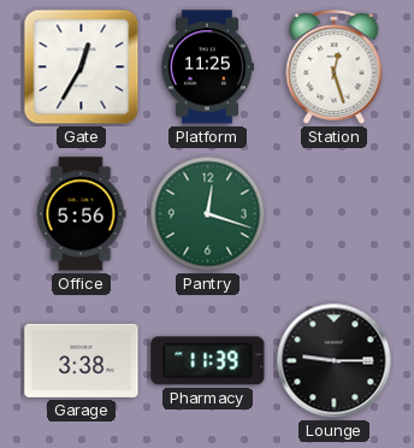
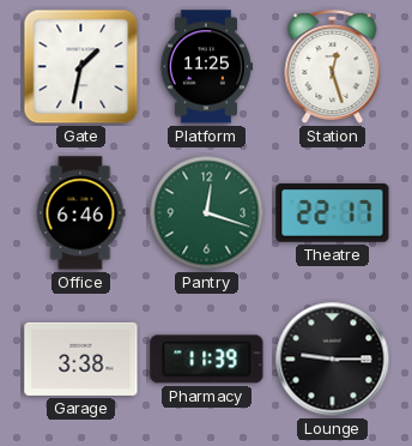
Gate: 12:35 -> 1:32 (81, 67)
Office: 5:56 -> 6:46 (80, 213)
Theatre: none -> 22:17 (333, 213)
